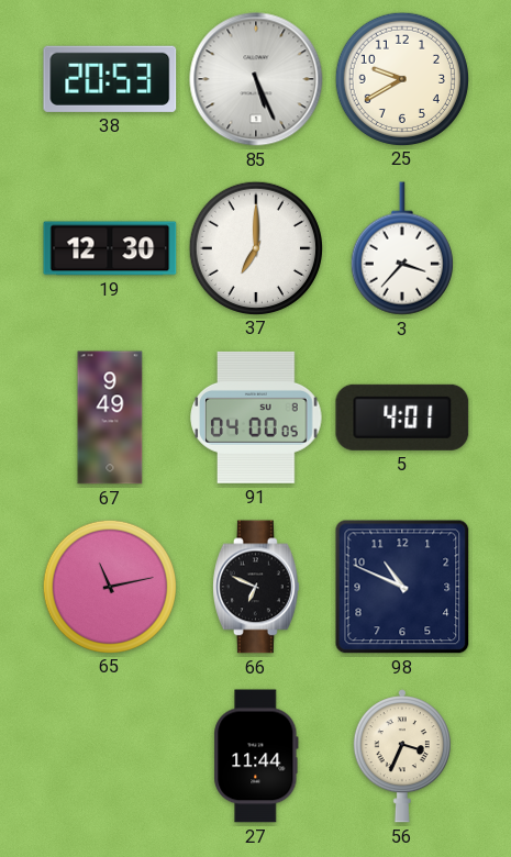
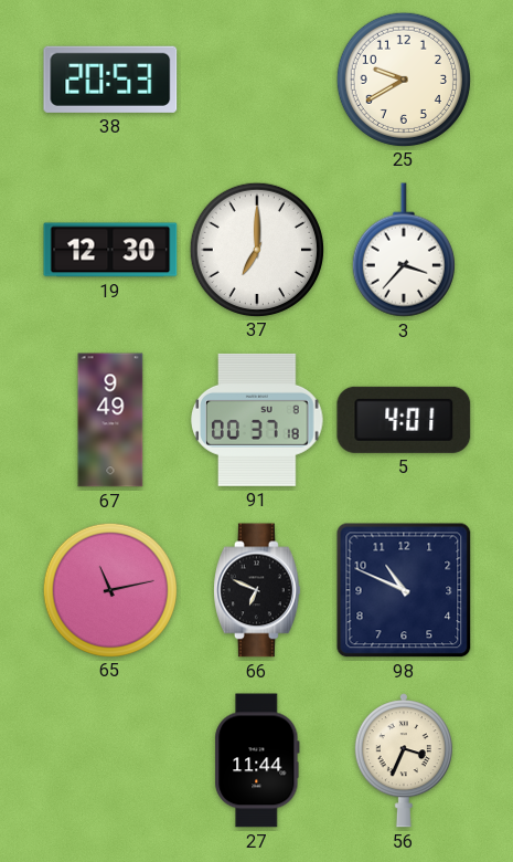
85: 5:26 -> none (256, 79)
91: 04:00 -> 00:37 (257, 420)
